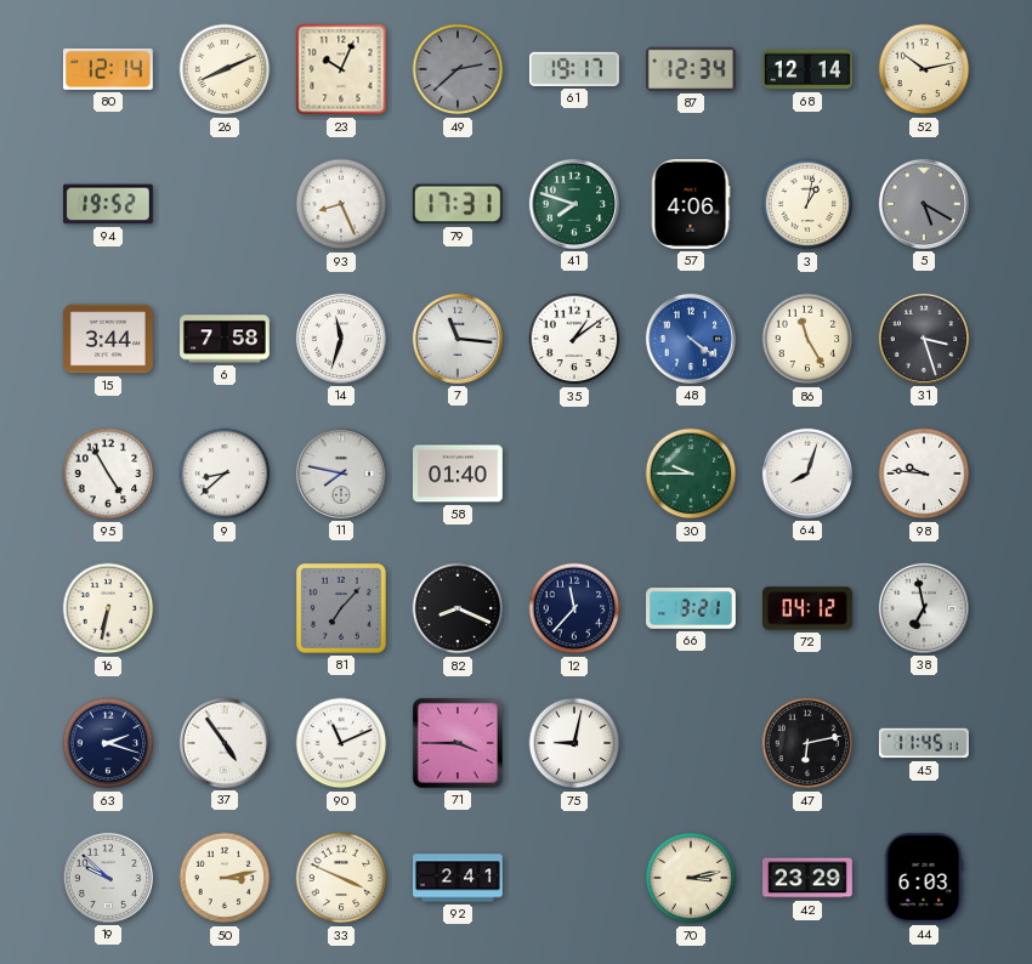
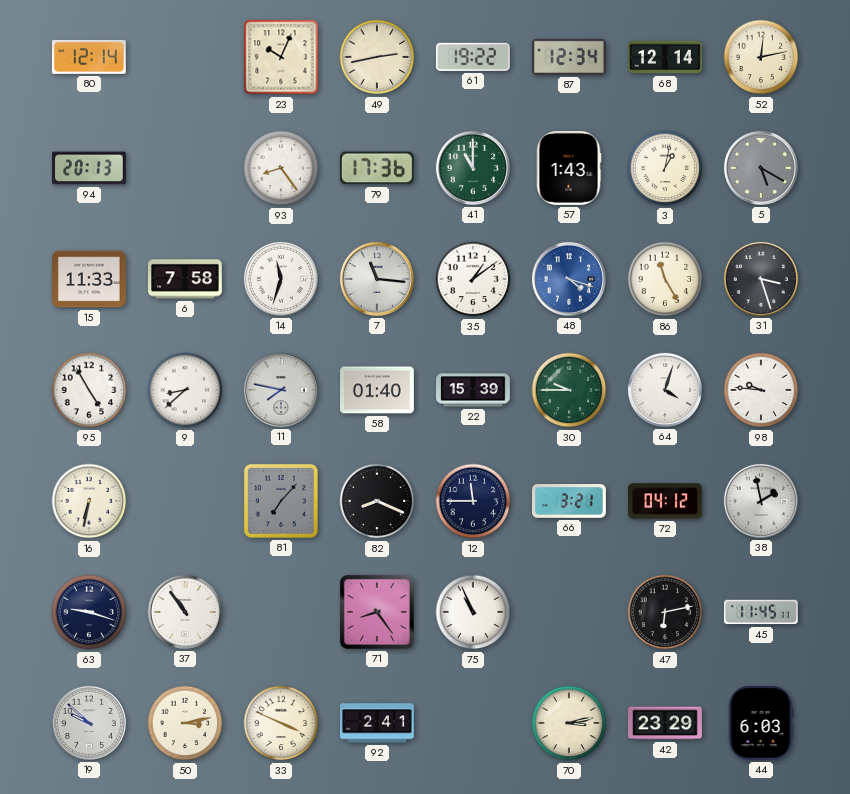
26: 8:11 -> none (225, 69)
49: 2:38 -> 2:43 (377, 57)
49 dial: grey -> cream (377, 57)
61: 19:17 -> 19:22 (473, 57)
52: 10:13 -> 12:13 (761, 57)
94: 19:52 -> 20:13 (90, 168)
93: 8:26 -> 8:24 (281, 168)
79: 17:31 -> 17:36 (377, 168)
41: 7:48 -> 11:00 (473, 168)
57: 4:06 -> 1:43 (569, 169)
15: 3:44 -> 11:33 (90, 279)
48: 4:21 -> 4:18 (569, 279)
22: none -> 15:39 (474, 390)
64: 8:03 -> 4:03 (665, 390)
12: 11:37 -> 11:45 (473, 501)
38: 6:58 -> 1:58 (761, 501)
63: 2:18 -> 9:18 (89, 612)
37: 4:54 -> 10:54 (185, 612)
90: 11:11 -> none (341, 743)
71: 3:45 -> 8:24 (377, 612)
75: 9:02 -> 10:56 (473, 612)
